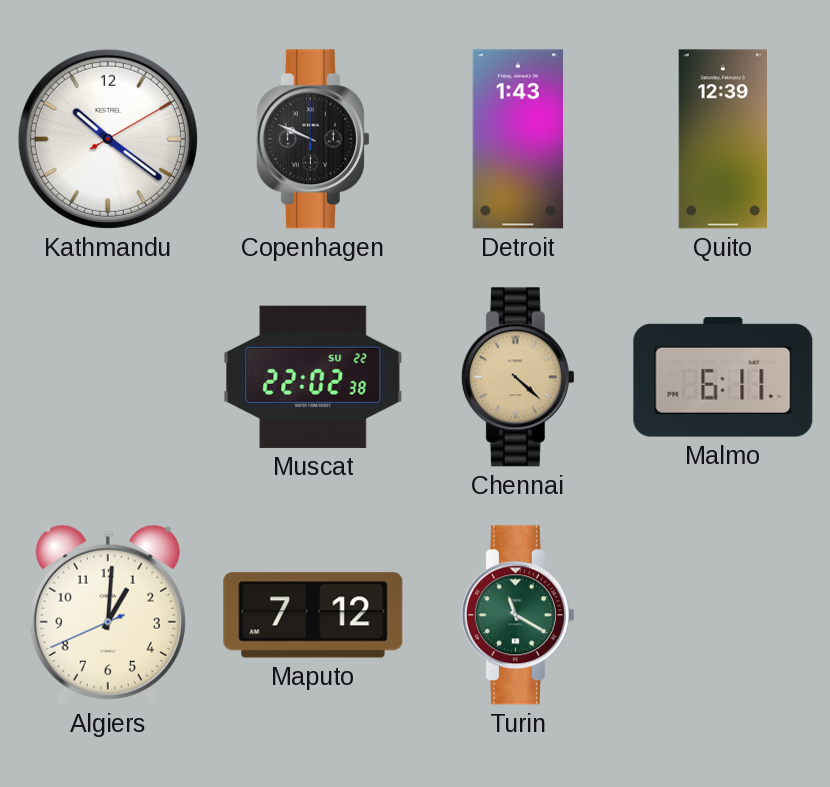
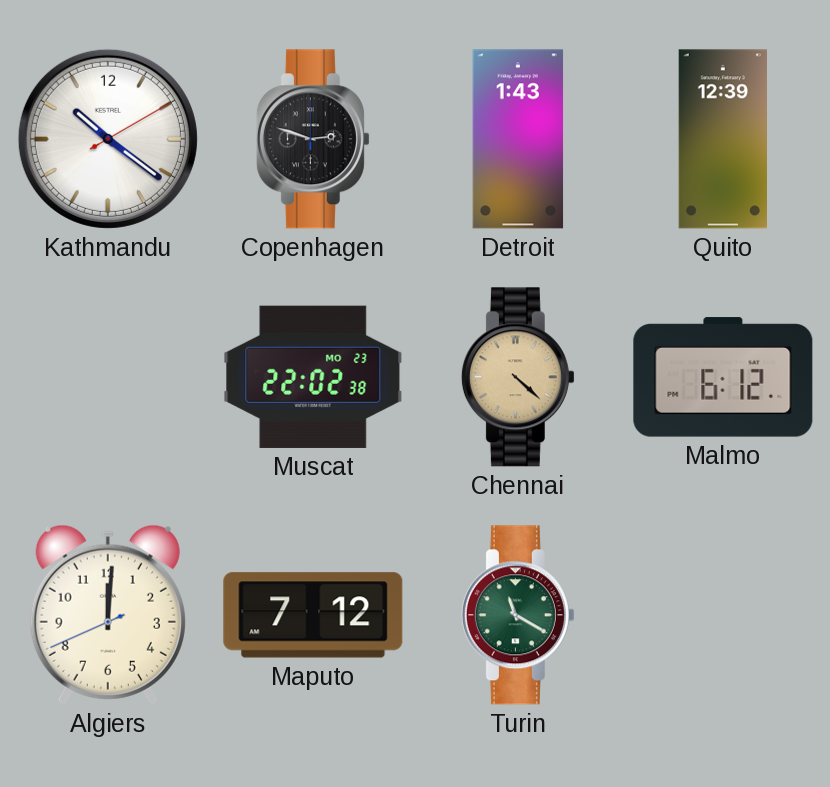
Copenhagen: 9:49 -> 2:48 (313, 139)
Muscat date: SU 22 -> MO 23 (313, 377)
Malmo: 6:11 -> 6:12 (723, 377)
Algiers: 1:00 -> 12:00 (108, 615)
